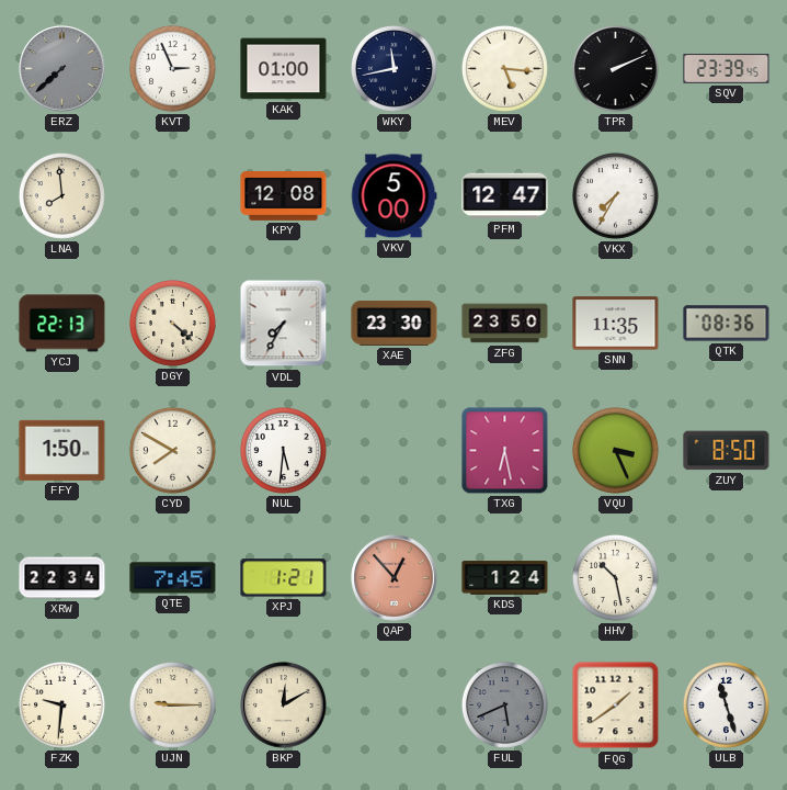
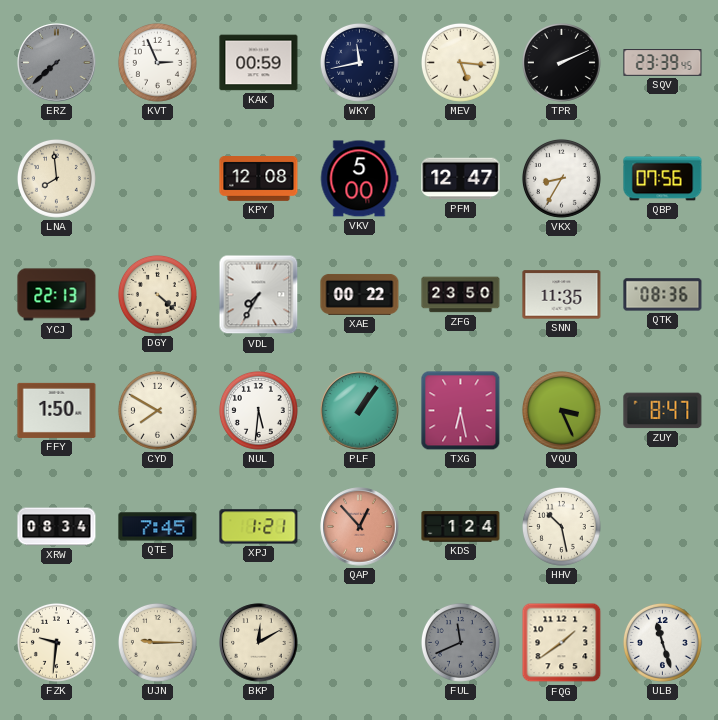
KAK: 01:00 -> 00:59 (259, 63)
VKX: 7:35 -> 8:35 (561, 178)
QBP: none -> 07:56 (663, 179)
XAE: 23:30 -> 00:22 (360, 294)
PLF: none -> 1:06 (360, 411)
ZUY: 8:50 -> 8:47 (663, 411)
XRW: 22:34 -> 08:34 (57, 527)
FUL: 5:41 -> 11:41 (460, 642)
